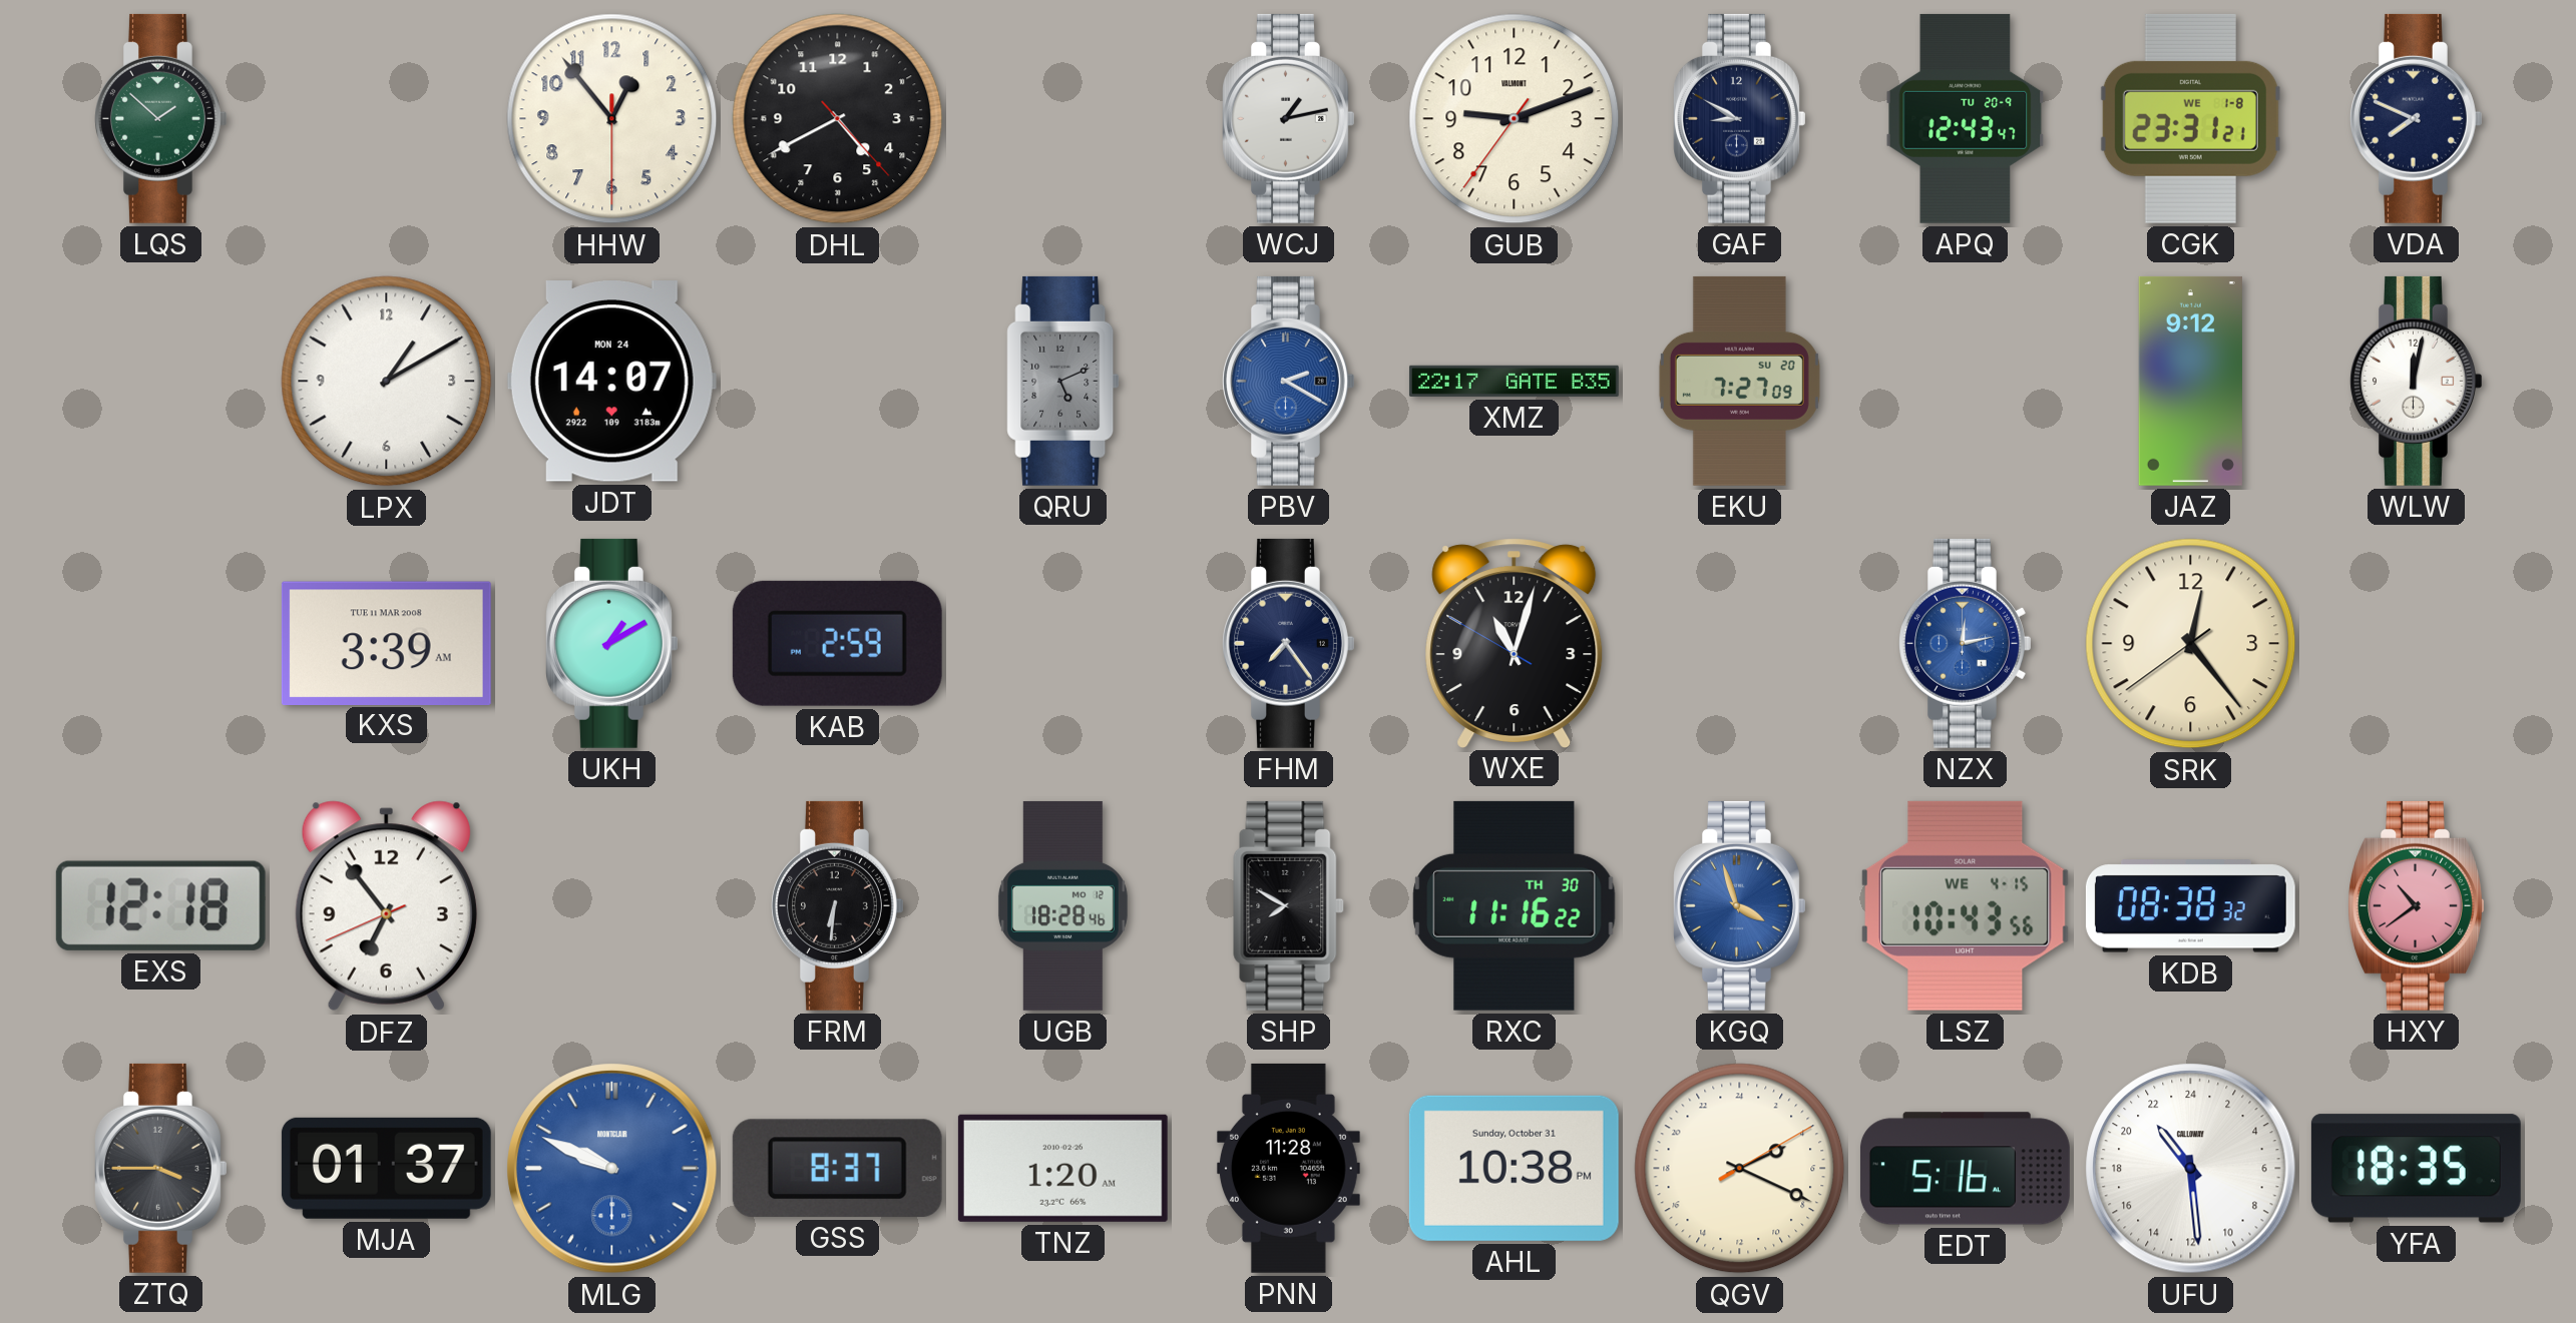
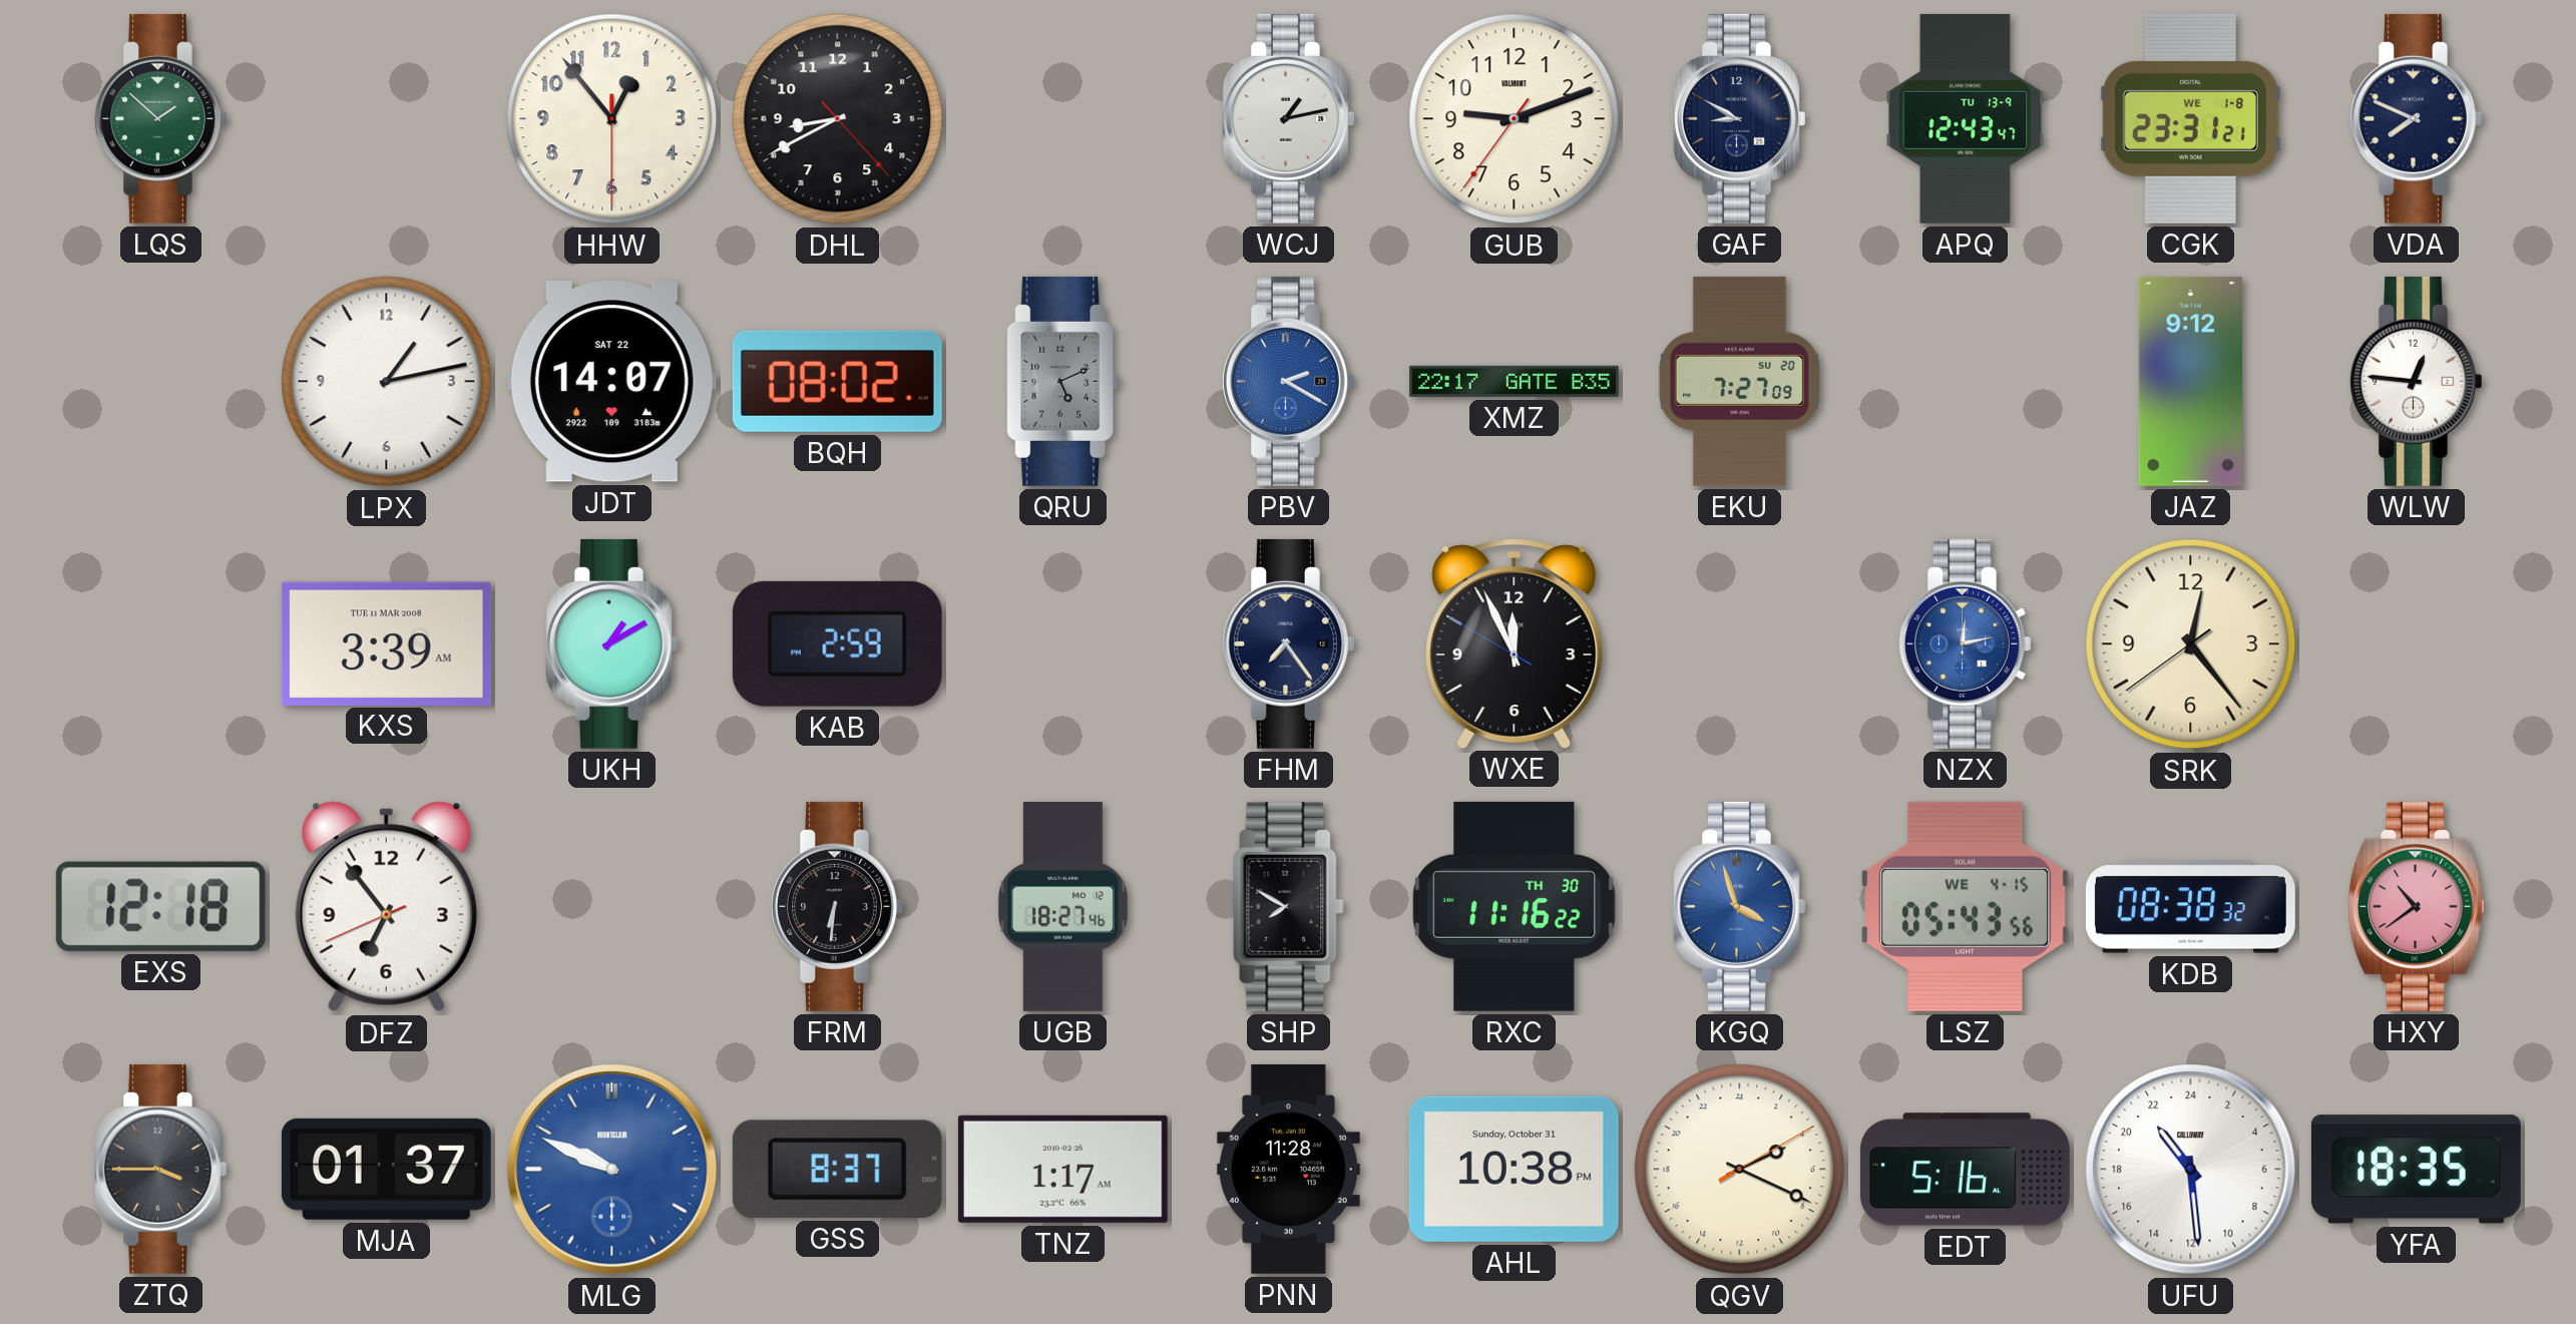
DHL: 4:40 -> 8:40 (838, 119)
APQ date: TU 20-9 -> TU 13-9 (1966, 118)
LPX: 1:10 -> 1:13 (387, 382)
JDT date: MON 24 -> SAT 22 (611, 382)
BQH: none -> 08:02 (837, 381)
WLW: 12:02 -> 12:46 (2417, 381)
WXE: 11:02 -> 11:55 (1515, 643)
UGB: 18:28 -> 18:27 (1062, 906)
LSZ: 10:43 -> 05:43 (1966, 906)
TNZ: 1:20 -> 1:17 (1062, 1169)
